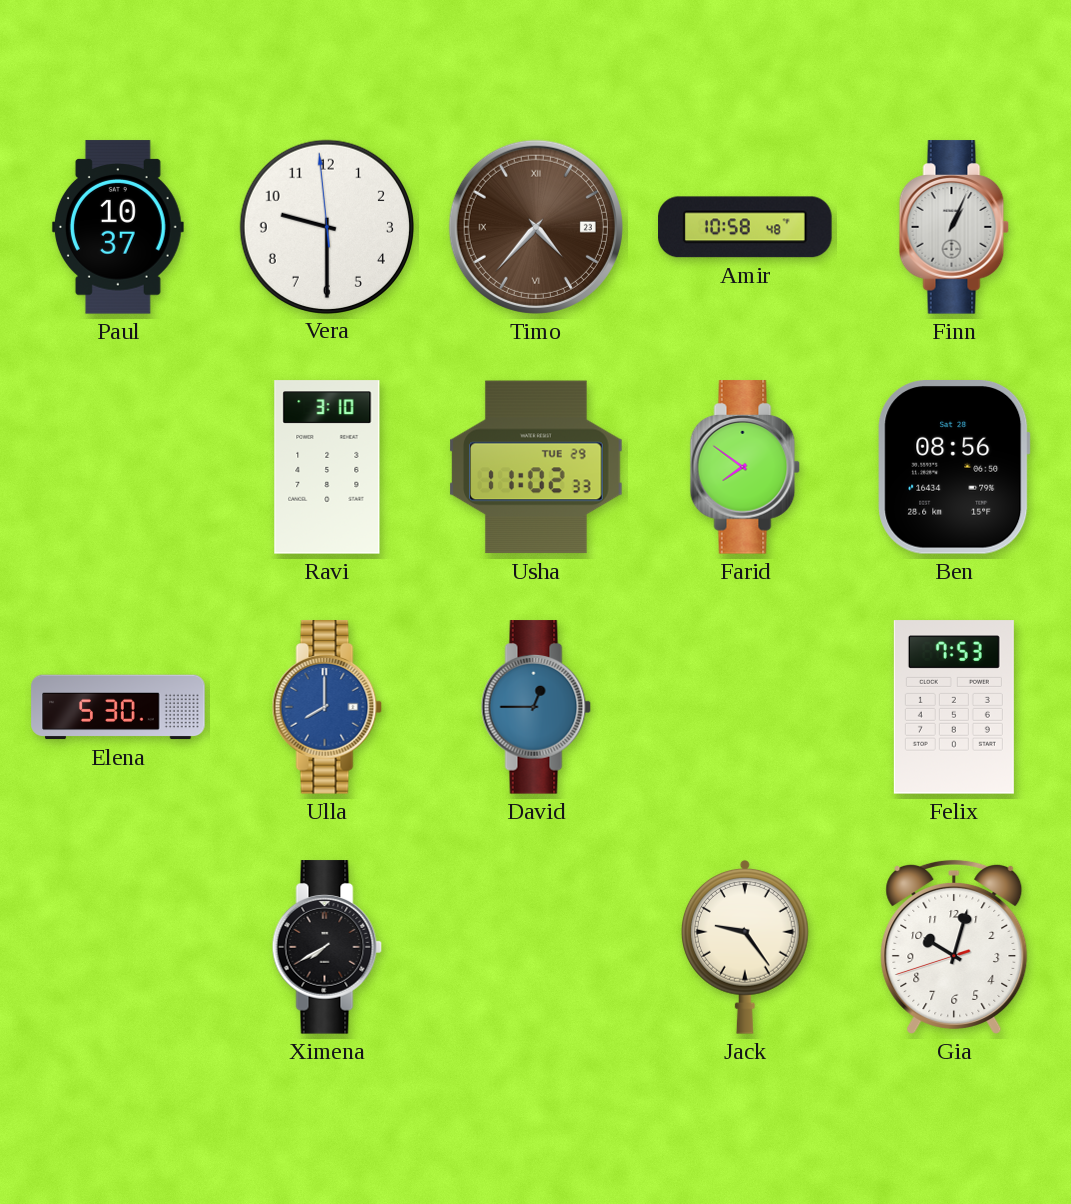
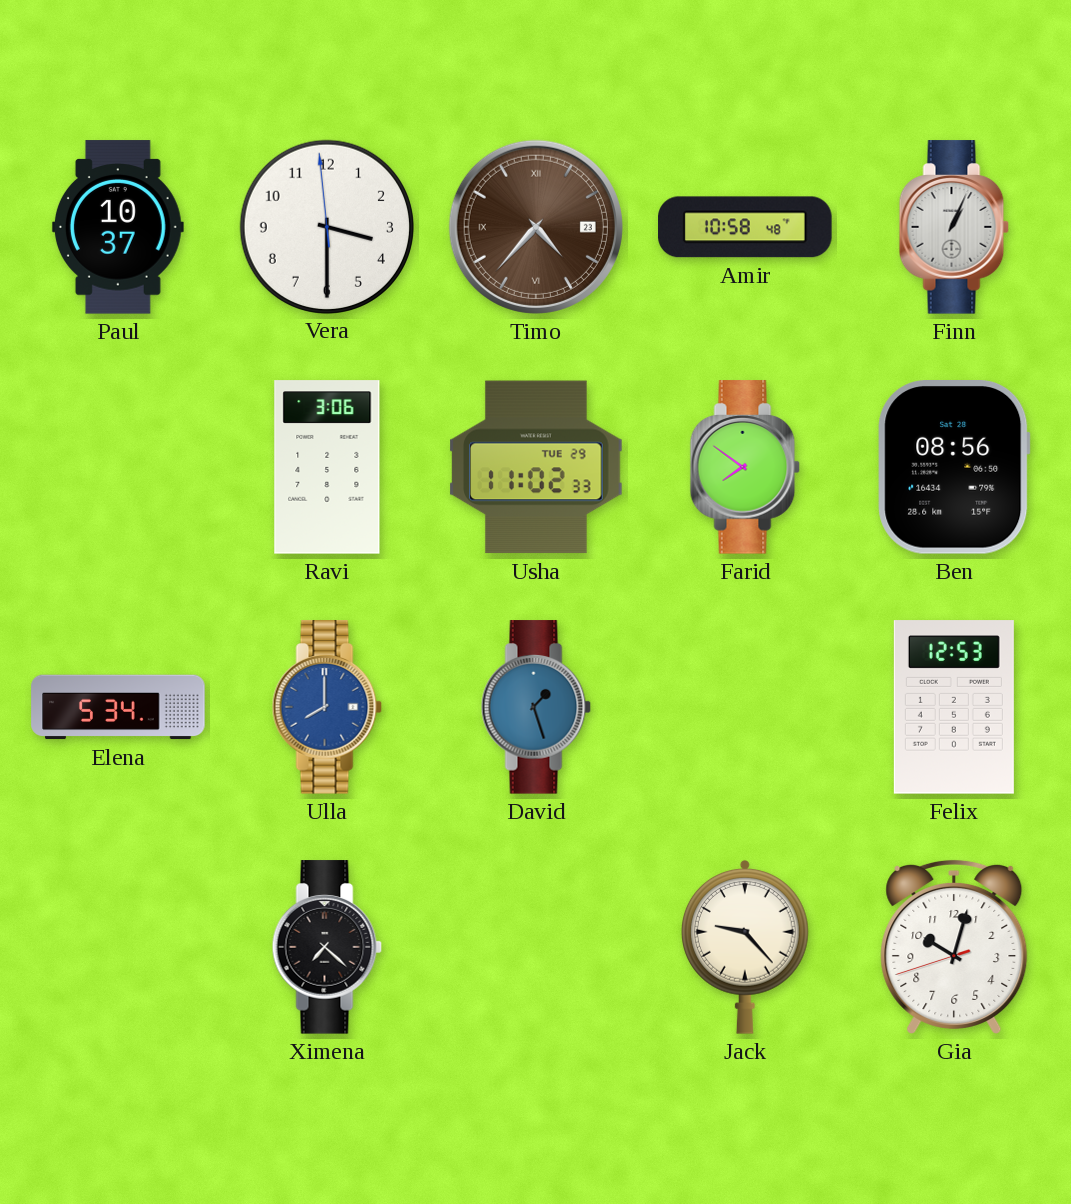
Vera: 9:29 -> 3:29 (326, 226)
Ravi: 3:10 -> 3:06 (327, 467)
Elena: 5:30 -> 5:34 (118, 707)
David: 12:45 -> 1:27 (536, 707)
Felix: 7:53 -> 12:53 (954, 707)
Ximena: 7:40 -> 7:22 (327, 947)
Jack: 9:24 -> 9:23 (745, 948)
